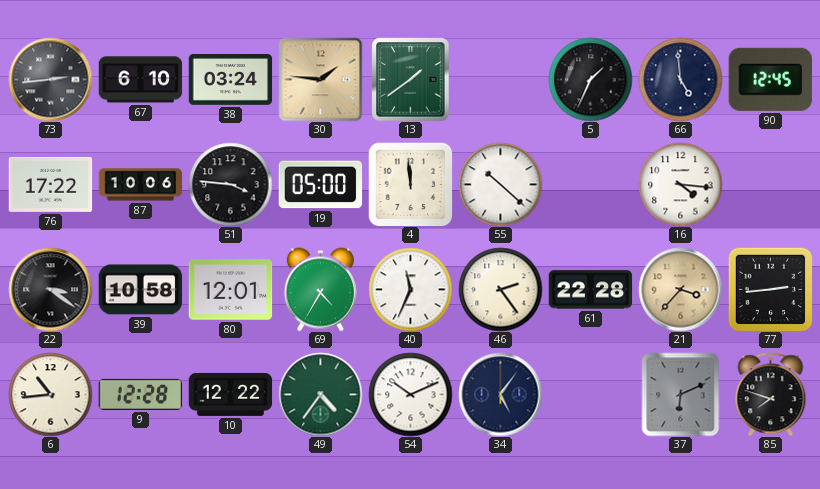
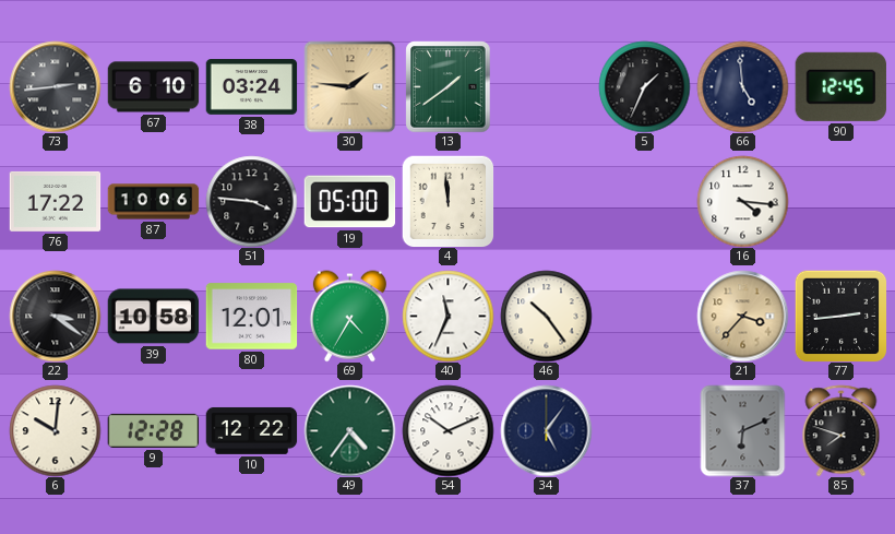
55: 10:22 -> none (500, 184)
46: 2:24 -> 10:24 (546, 316)
61: 22:28 -> none (590, 290)
6: 10:44 -> 10:01 (55, 430)
